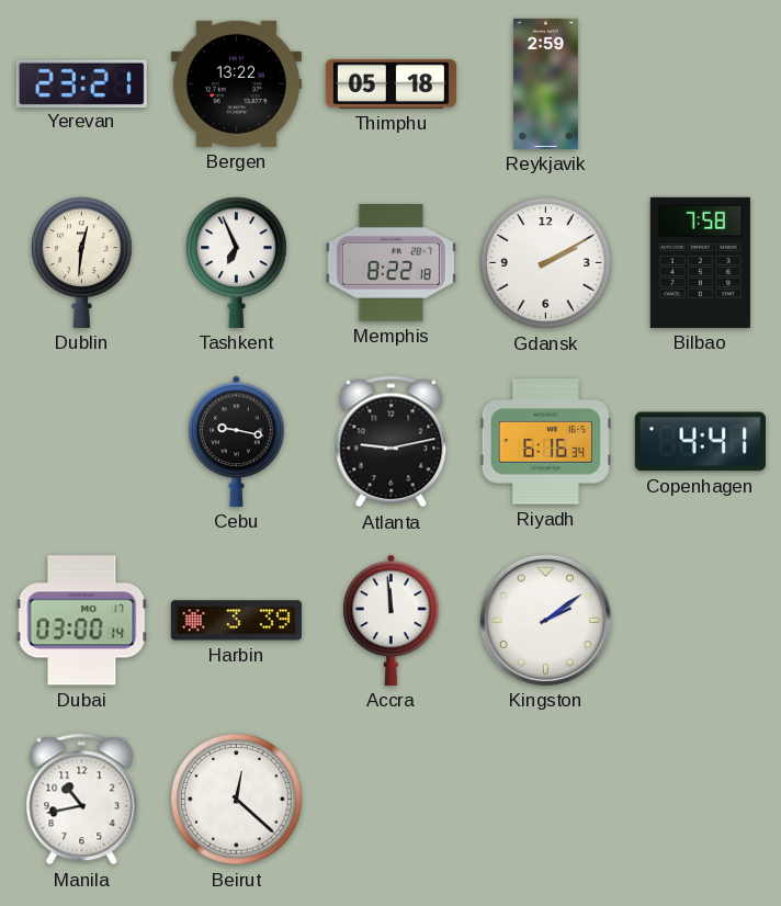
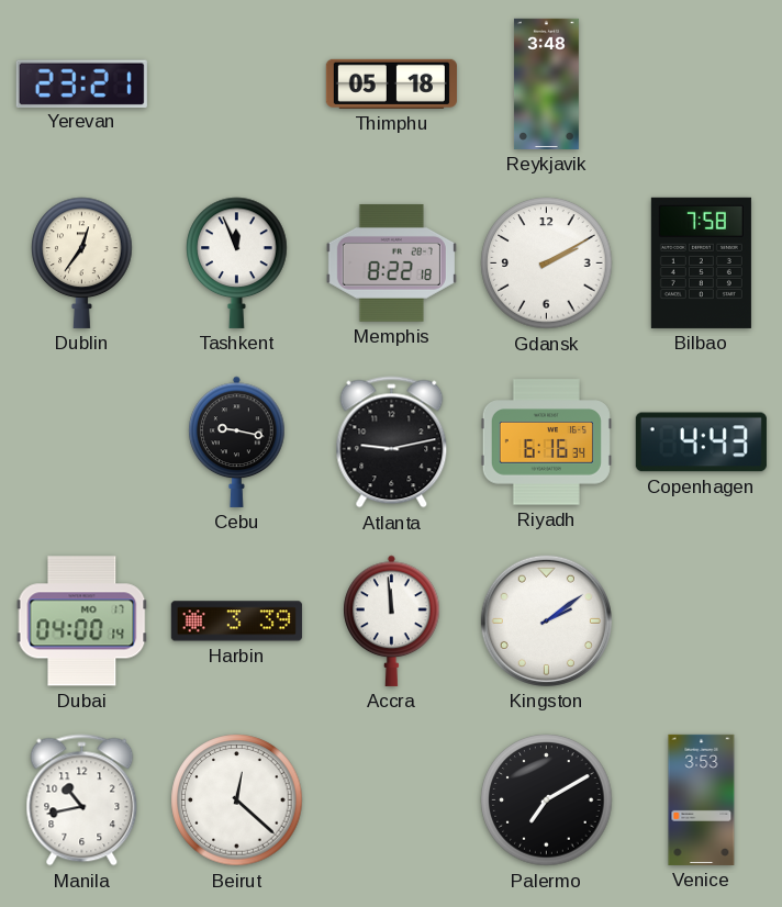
Bergen: 13:22 -> none (236, 83)
Reykjavik: 2:59 -> 3:48 (546, 83)
Dublin: 12:31 -> 12:36 (82, 262)
Tashkent: 6:56 -> 11:56 (237, 262)
Copenhagen: 4:41 -> 4:43 (701, 443)
Dubai: 03:00 -> 04:00 (82, 622)
Palermo: none -> 7:10 (547, 800)
Venice: none -> 3:53 (702, 799)
